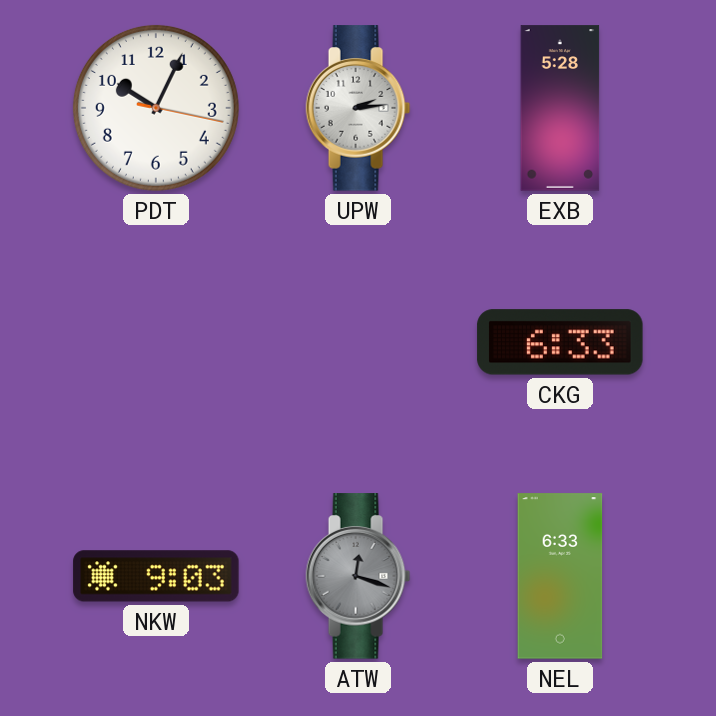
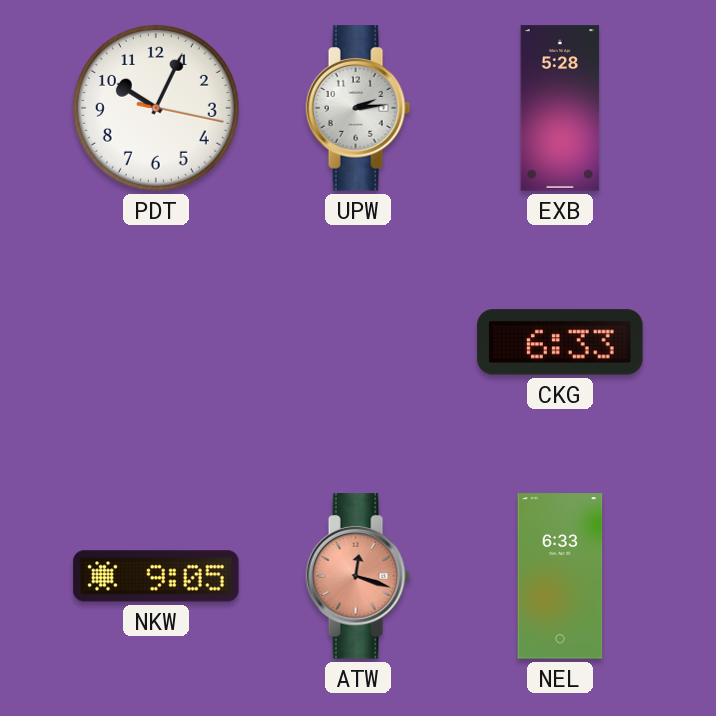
NKW: 9:03 -> 9:05 (156, 576)
ATW dial: grey -> salmon (358, 576)
